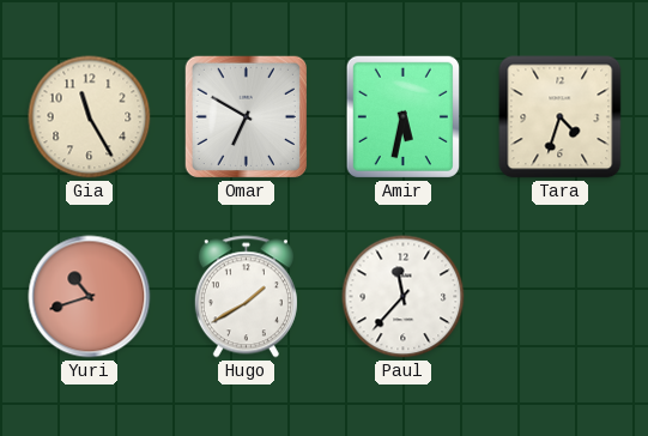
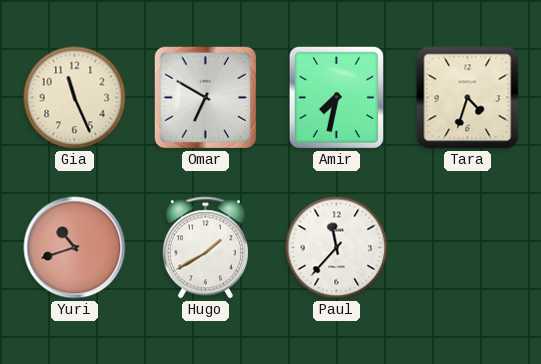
Gia: 11:25 -> 11:26 (75, 98)
Amir: 5:32 -> 7:32 (336, 97)
